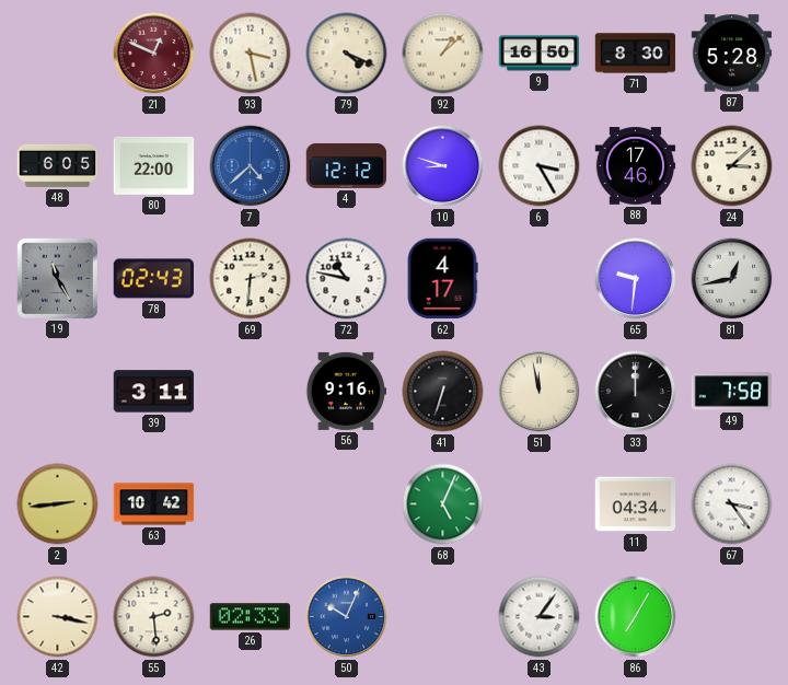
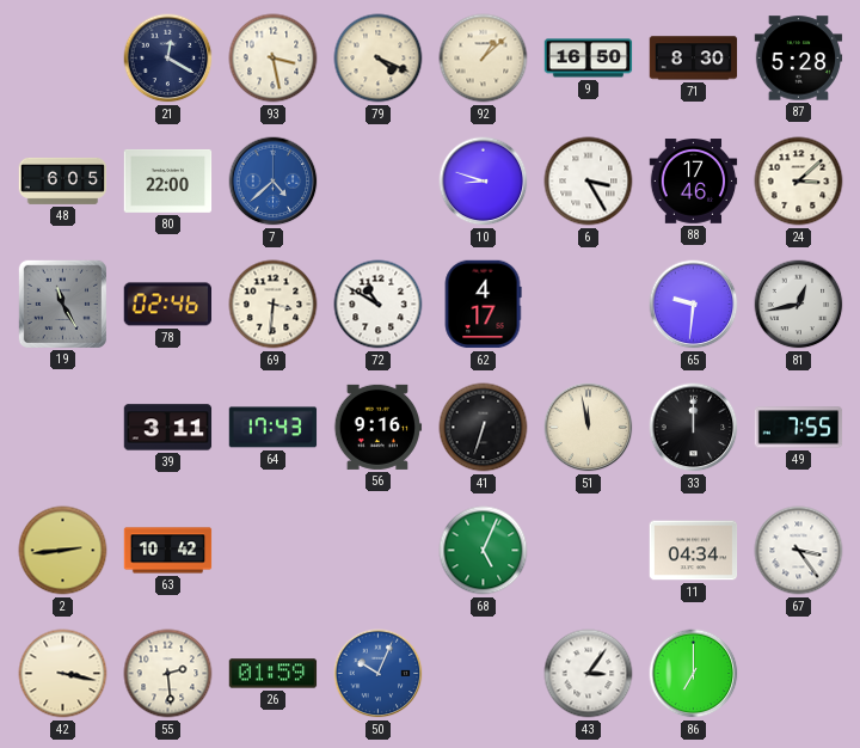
21: 12:49 -> 12:20 (168, 59)
21 dial: burgundy -> navy (168, 59)
4: 12:12 -> none (347, 165)
78: 02:43 -> 02:46 (168, 305)
69: 2:31 -> 3:31 (274, 305)
72: 10:47 -> 10:50 (379, 305)
64: none -> 17:43 (274, 428)
49: 7:58 -> 7:55 (799, 428)
26: 02:33 -> 01:59 (274, 674)
86: 7:05 -> 7:00 (694, 674)
